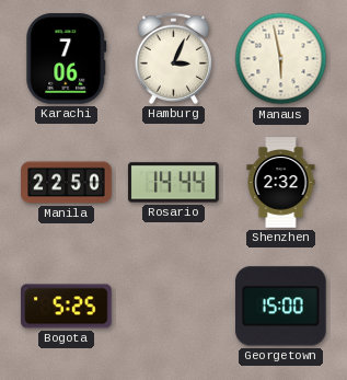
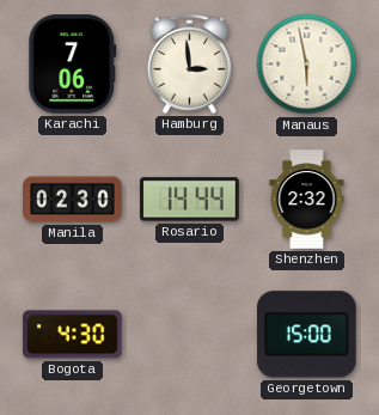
Hamburg: 3:04 -> 2:59 (189, 63)
Manila: 22:50 -> 02:30 (73, 200)
Bogota: 5:25 -> 4:30 (73, 335)
